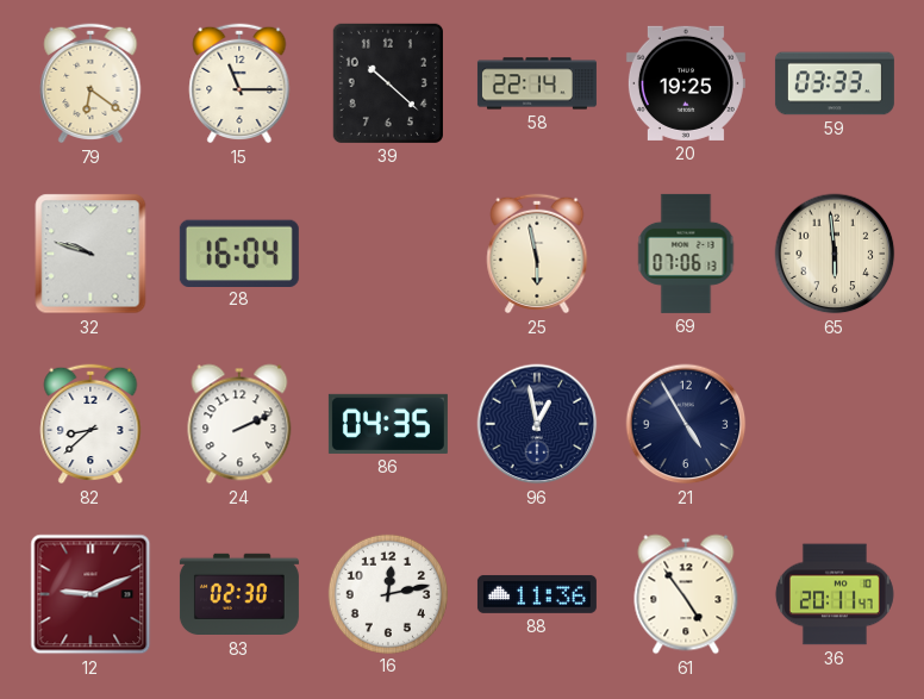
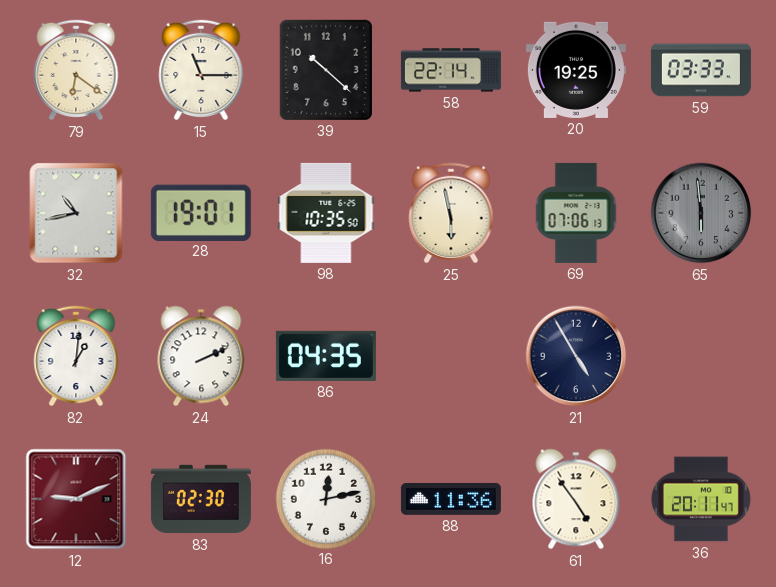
32: 9:48 -> 10:43 (76, 213)
28: 16:04 -> 19:01 (201, 212)
98: none -> 10:35 (326, 213)
65 dial: cream -> grey (701, 213)
82: 8:38 -> 1:01 (76, 356)
96: 12:58 -> none (537, 424)
